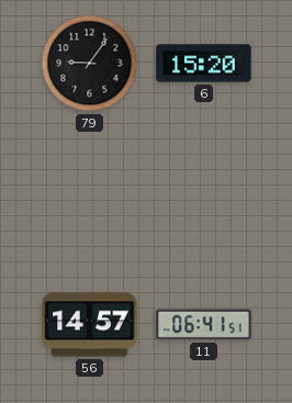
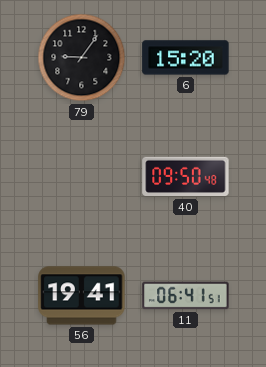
40: none -> 09:50 (186, 177)
56: 14:57 -> 19:41 (82, 296)
